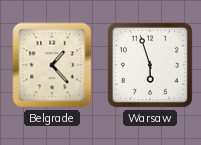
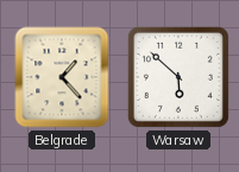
Warsaw: 5:57 -> 5:52 (178, 77)
